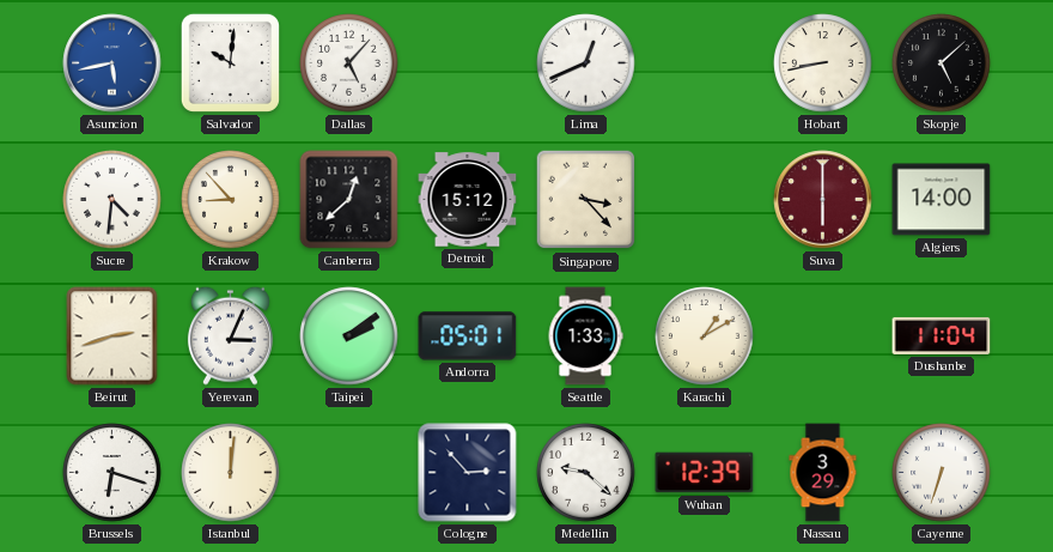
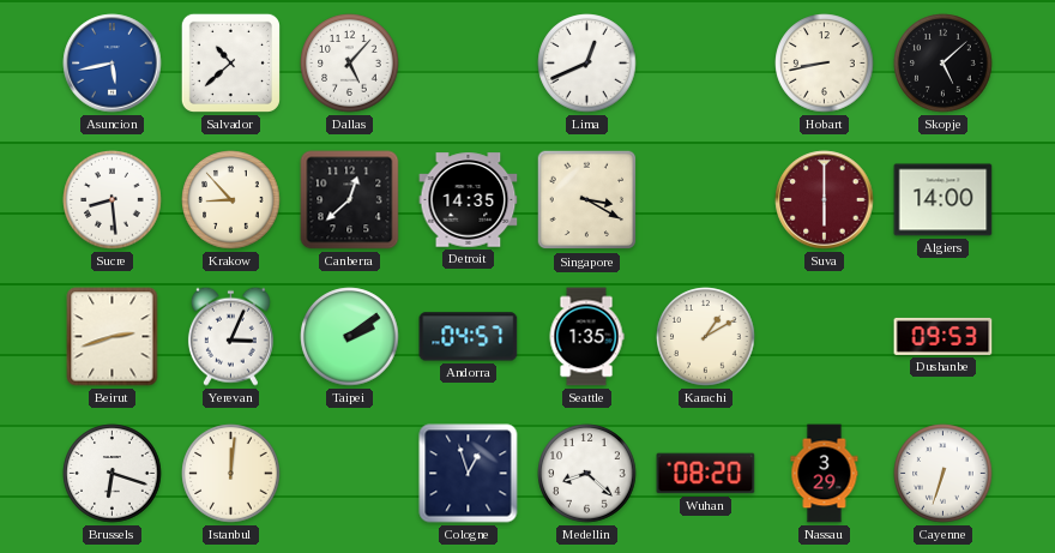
Salvador: 10:01 -> 10:38 (230, 62)
Sucre: 4:31 -> 8:29 (113, 200)
Detroit: 15:12 -> 14:35 (469, 200)
Singapore: 3:23 -> 3:20 (587, 200)
Andorra: 05:01 -> 04:57 (469, 337)
Seattle: 1:33 -> 1:35 (586, 337)
Dushanbe: 11:04 -> 09:53 (944, 336)
Cologne: 2:53 -> 12:57 (469, 474)
Medellin: 9:22 -> 8:22 (587, 474)
Wuhan: 12:39 -> 08:20 (706, 474)
